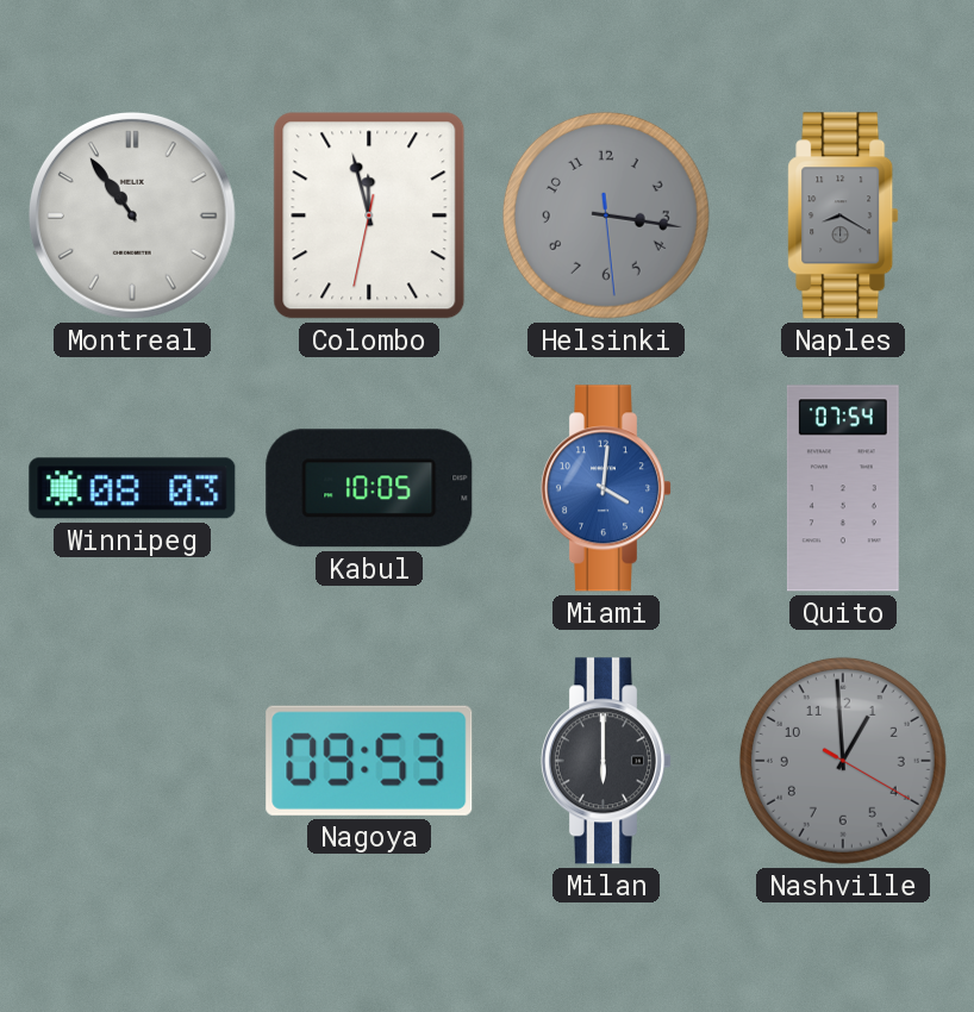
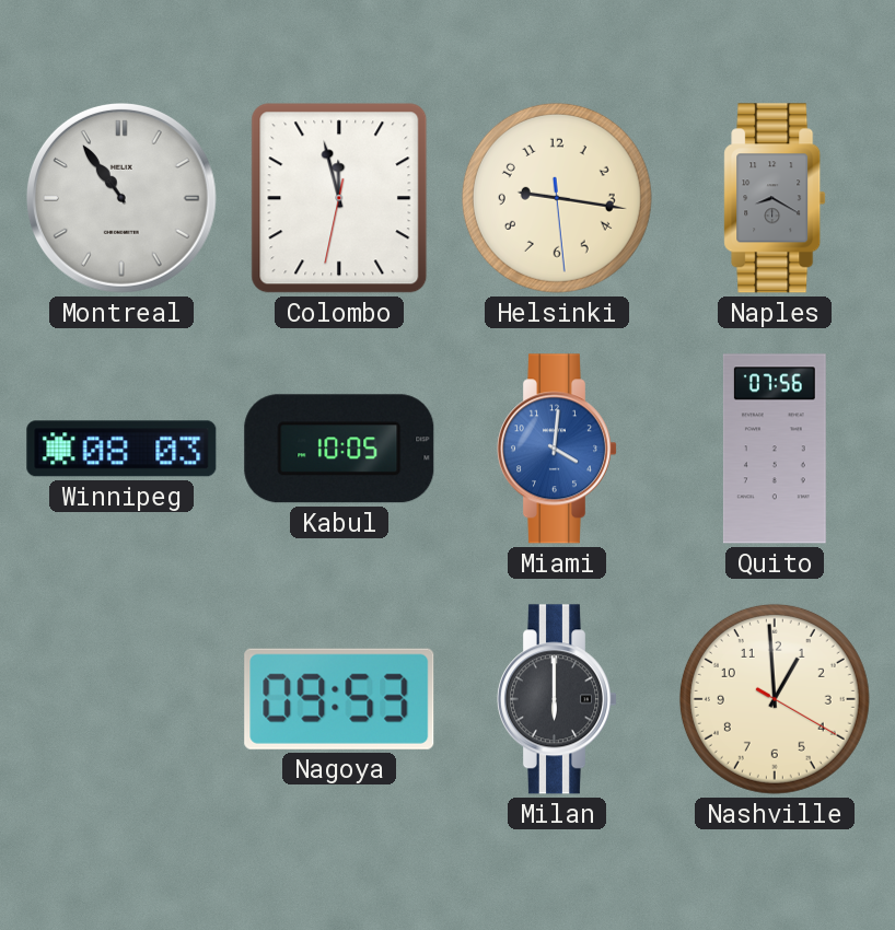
Helsinki: 3:16 -> 9:16 (557, 198)
Helsinki dial: grey -> cream (557, 198)
Quito: 07:54 -> 07:56 (775, 449)
Nashville dial: grey -> cream (775, 699)
